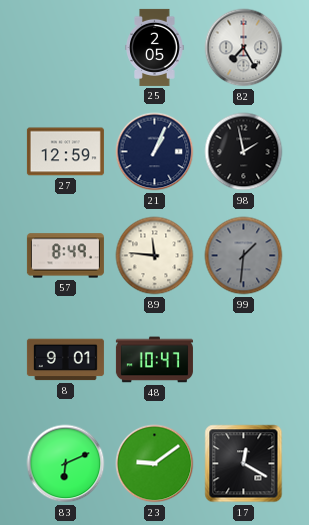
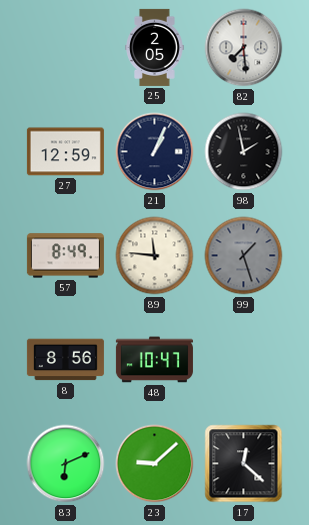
82: 7:25 -> 7:29 (244, 48)
99: 1:31 -> 1:27 (244, 256)
8: 9:01 -> 8:56 (65, 360)
23: 9:09 -> 9:08 (155, 464)
17: 12:20 -> 12:22 (244, 464)
